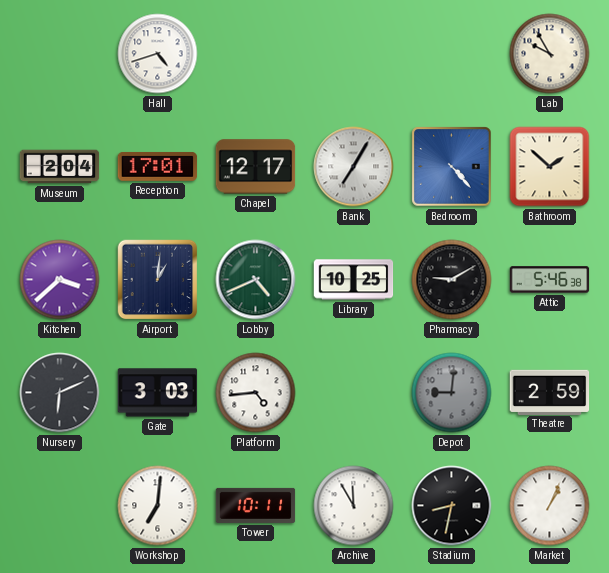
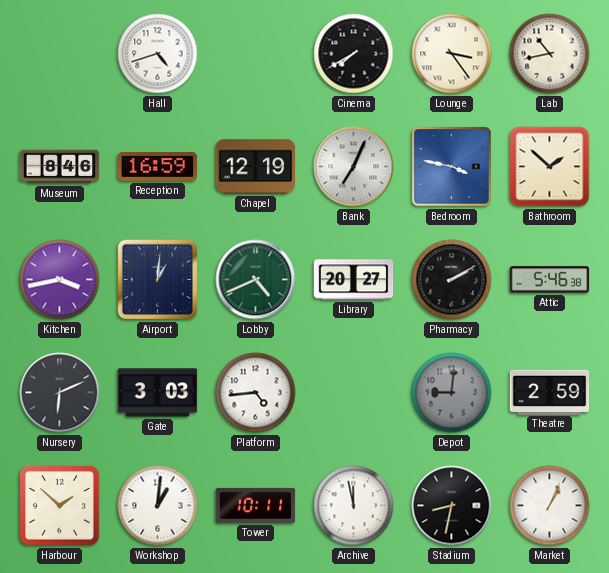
Cinema: none -> 7:40 (354, 54)
Lounge: none -> 3:24 (452, 54)
Lab: 9:55 -> 10:43 (550, 54)
Museum: 2:04 -> 8:46 (60, 167)
Reception: 17:01 -> 16:59 (158, 166)
Chapel: 12:17 -> 12:19 (256, 167)
Bank: 7:05 -> 7:04 (354, 167)
Bedroom: 4:23 -> 3:47 (452, 167)
Kitchen: 3:38 -> 3:43 (60, 280)
Library: 10:25 -> 20:27 (354, 280)
Pharmacy: 9:10 -> 2:10 (452, 280)
Harbour: none -> 1:52 (60, 506)
Workshop: 7:01 -> 1:01 (158, 506)
Archive: 11:55 -> 11:58 (354, 506)
